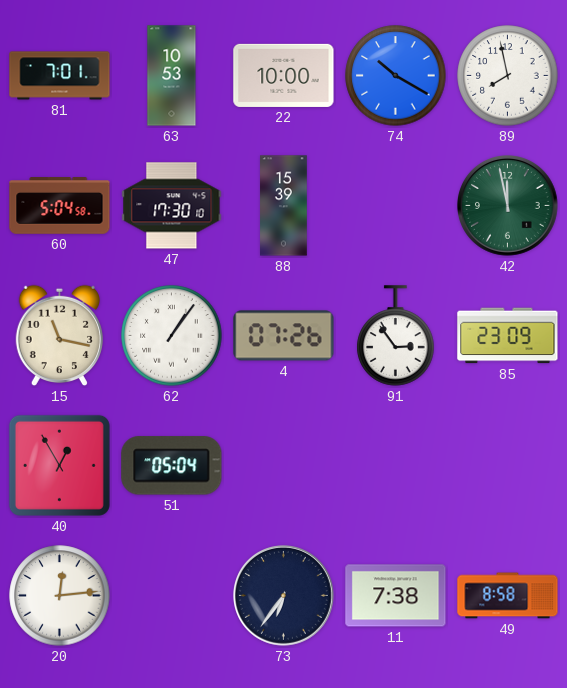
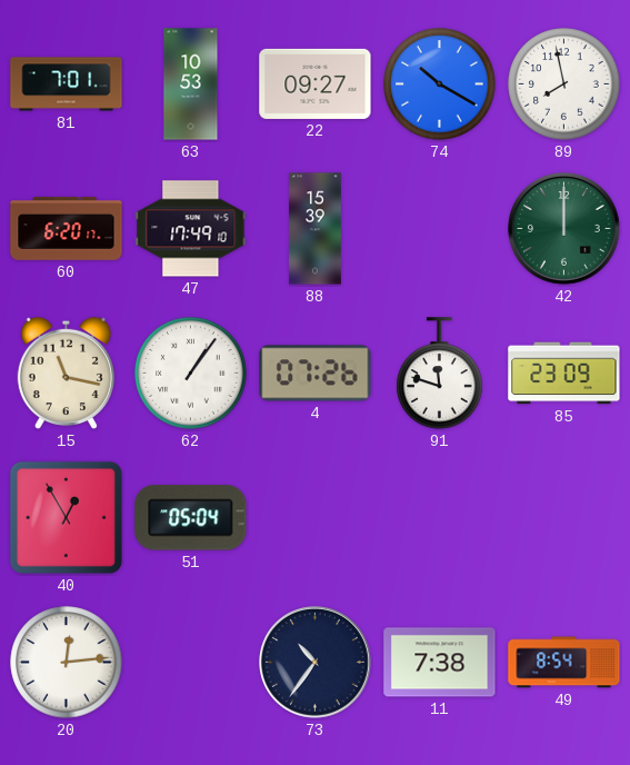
22: 10:00 -> 09:27 (316, 83)
60: 5:04 -> 6:20 (67, 229)
47: 17:30 -> 17:49 (191, 229)
42: 11:58 -> 12:00 (564, 229)
91: 2:54 -> 11:48 (440, 374)
73: 6:36 -> 10:36 (316, 663)
49: 8:58 -> 8:54 (564, 663)
